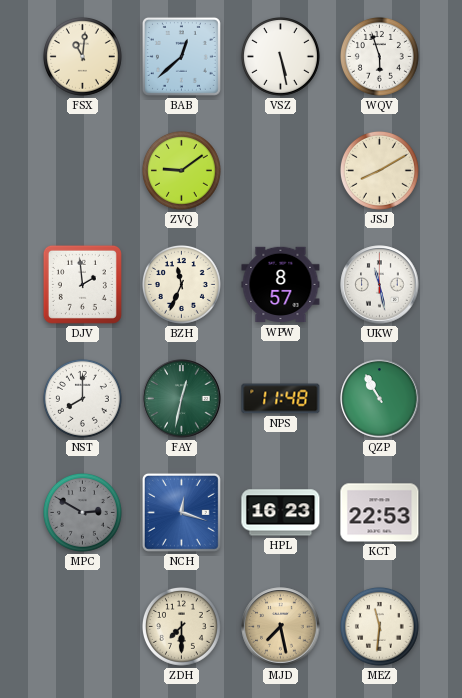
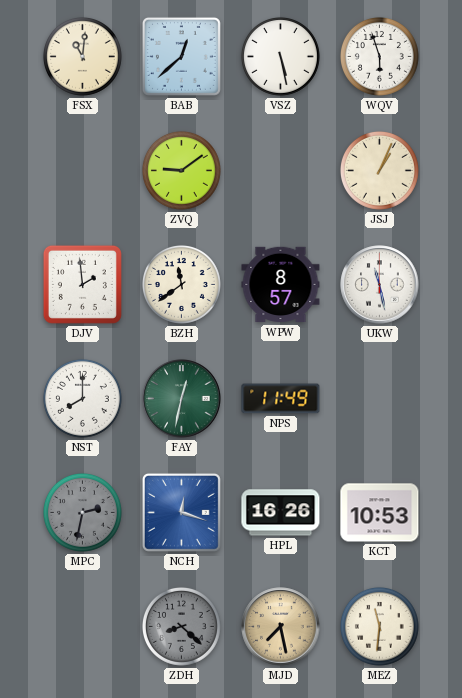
JSJ: 8:10 -> 1:04 (379, 170)
BZH: 11:34 -> 11:39 (181, 284)
NPS: 11:48 -> 11:49 (281, 399)
QZP: 10:55 -> none (380, 399)
MPC: 2:50 -> 2:32 (82, 512)
HPL: 16:23 -> 16:26 (281, 513)
KCT: 22:53 -> 10:53 (380, 513)
ZDH: 7:30 -> 8:22 (181, 626)
ZDH dial: cream -> grey (181, 626)
